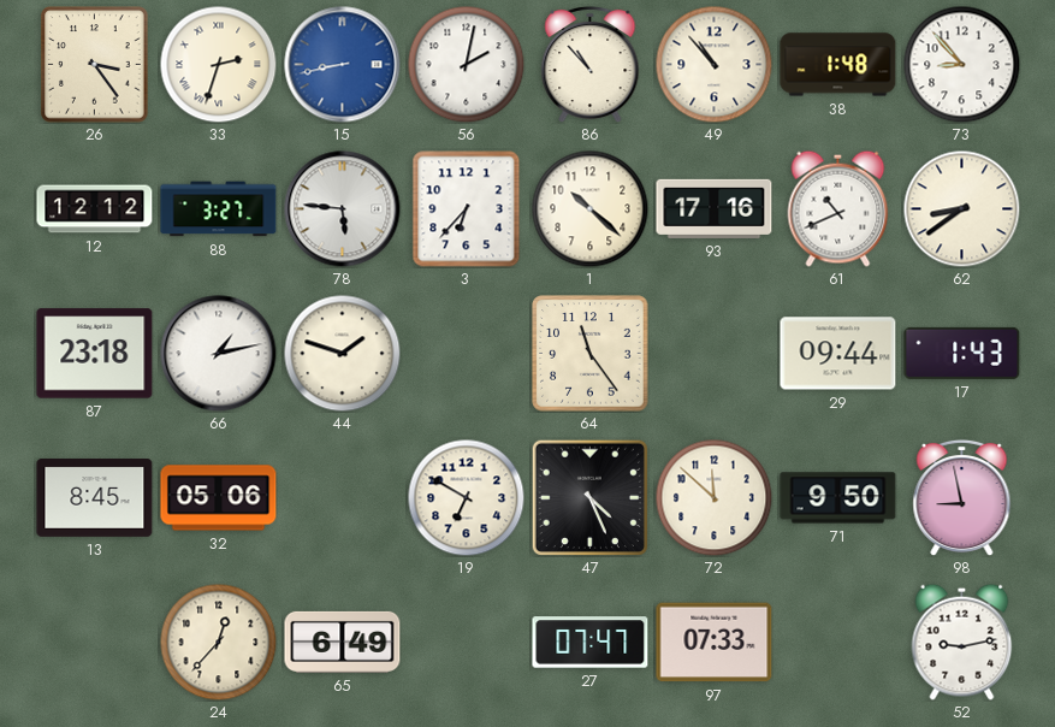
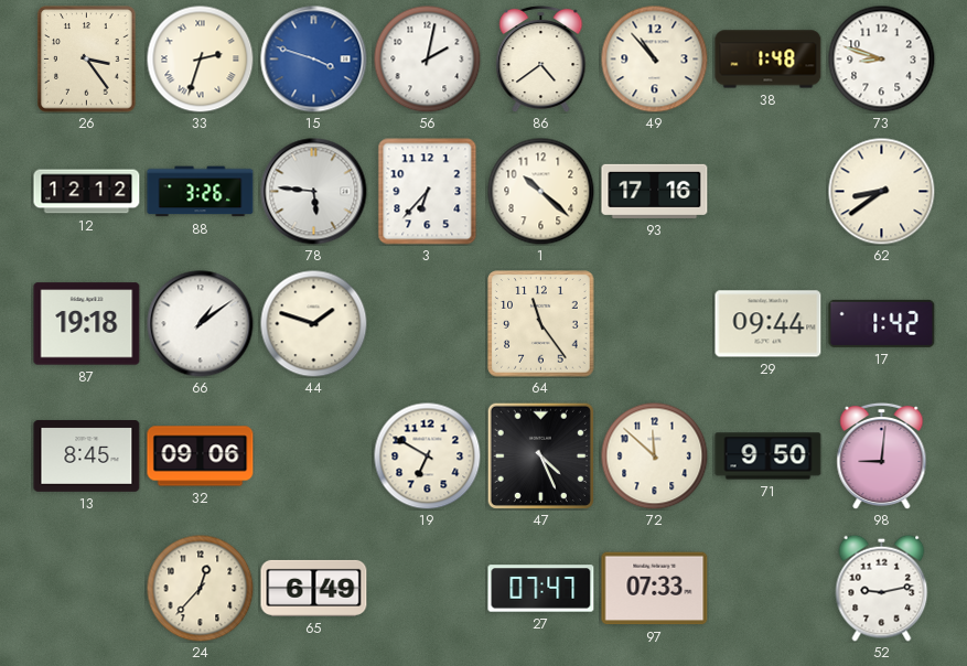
15: 8:43 -> 3:48 (314, 60)
86: 10:53 -> 4:39 (541, 58)
73: 8:53 -> 8:48 (881, 58)
88: 3:27 -> 3:26 (201, 192)
61: 10:41 -> none (838, 208)
87: 23:18 -> 19:18 (87, 324)
66: 1:13 -> 1:09 (201, 324)
17: 1:43 -> 1:42 (882, 323)
32: 05:06 -> 09:06 (201, 456)
98: 8:58 -> 9:01 (882, 455)
